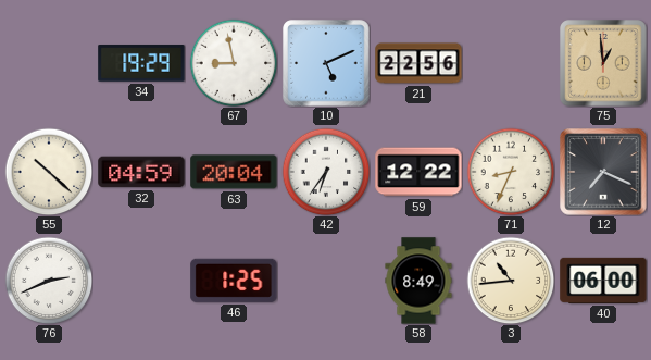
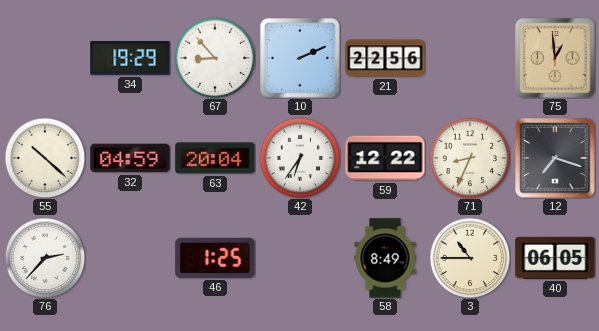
67: 8:58 -> 8:53 (215, 58)
10: 5:11 -> 2:11 (300, 58)
12: 7:19 -> 7:18 (555, 158)
76: 2:41 -> 2:37 (45, 258)
3: 10:44 -> 10:45 (470, 258)
40: 06:00 -> 06:05 (555, 258)
